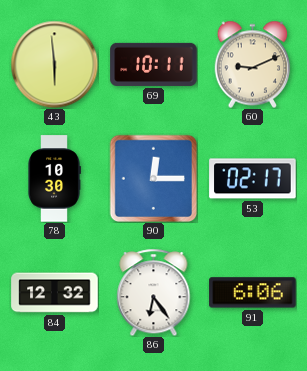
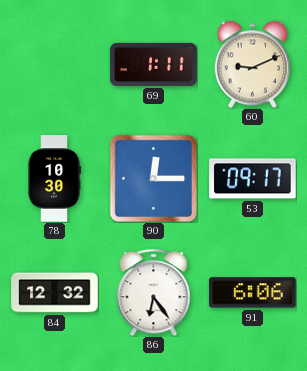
43: 5:59 -> none (54, 64)
69: 10:11 -> 1:11 (154, 64)
53: 02:17 -> 09:17 (253, 179)
